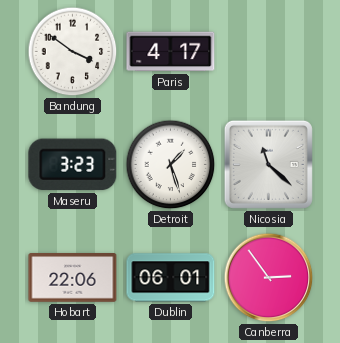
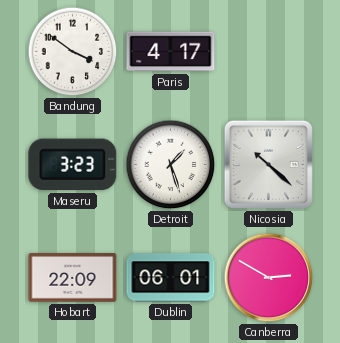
Nicosia: 11:22 -> 10:22 (268, 164)
Hobart: 22:06 -> 22:09 (73, 278)
Canberra: 2:54 -> 2:50 (269, 278)
